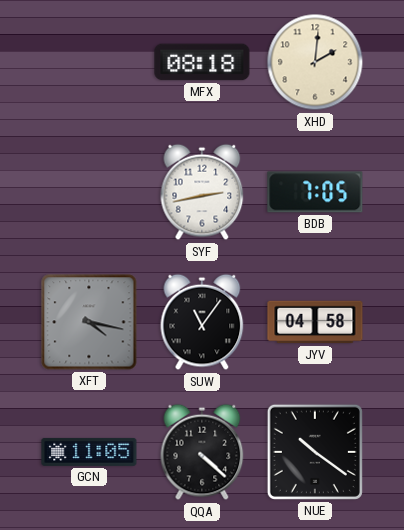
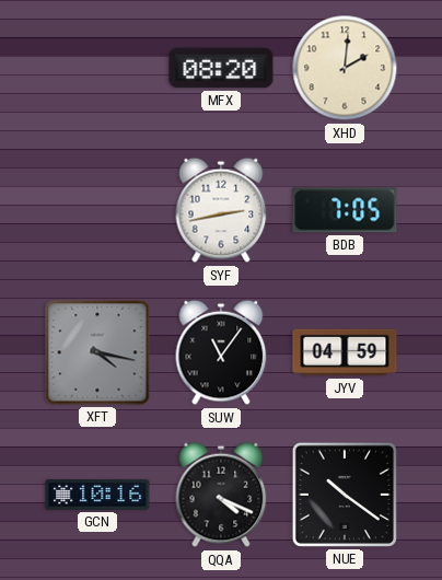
MFX: 08:18 -> 08:20 (221, 68)
JYV: 04:58 -> 04:59 (345, 352)
GCN: 11:05 -> 10:16 (97, 495)
QQA: 4:22 -> 4:19 (221, 495)
